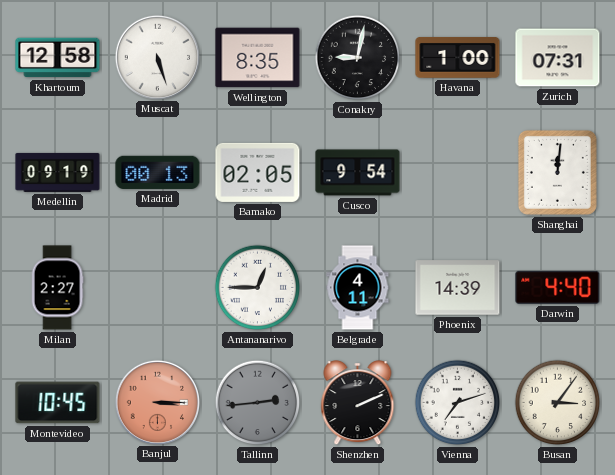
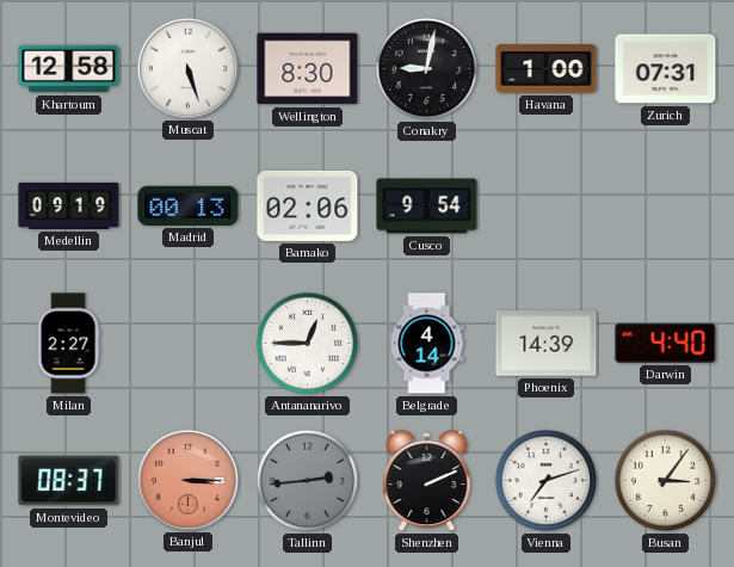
Wellington: 8:35 -> 8:30 (308, 69)
Bamako: 02:05 -> 02:06 (308, 205)
Shanghai: 12:01 -> none (557, 172)
Belgrade: 4:11 -> 4:14 (427, 344)
Montevideo: 10:45 -> 08:37 (69, 481)
